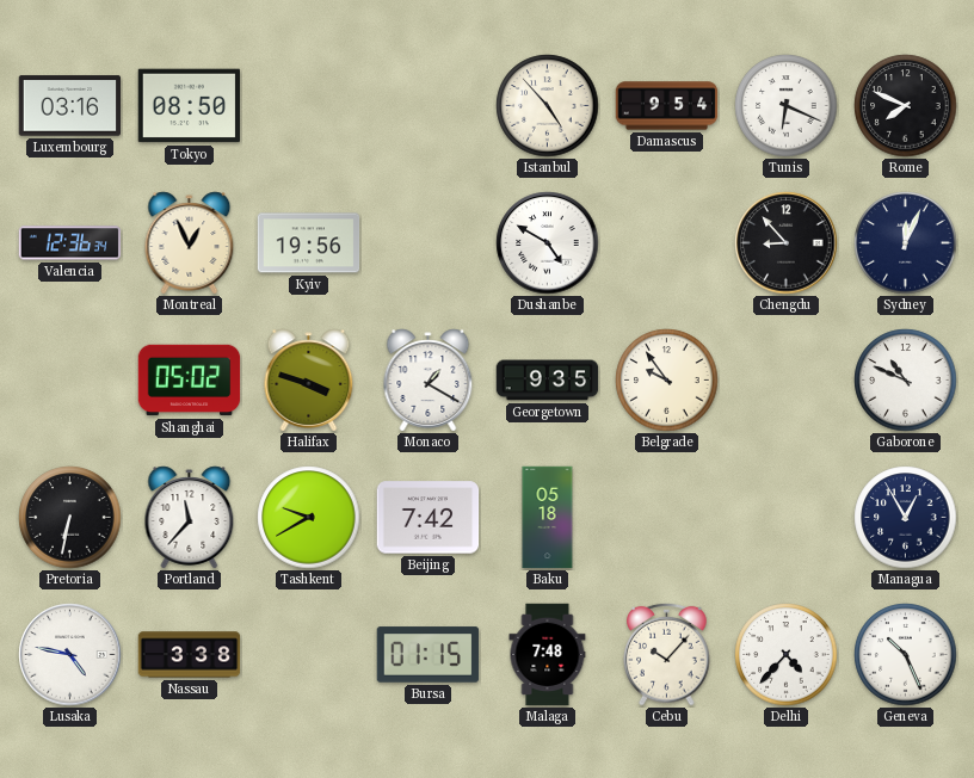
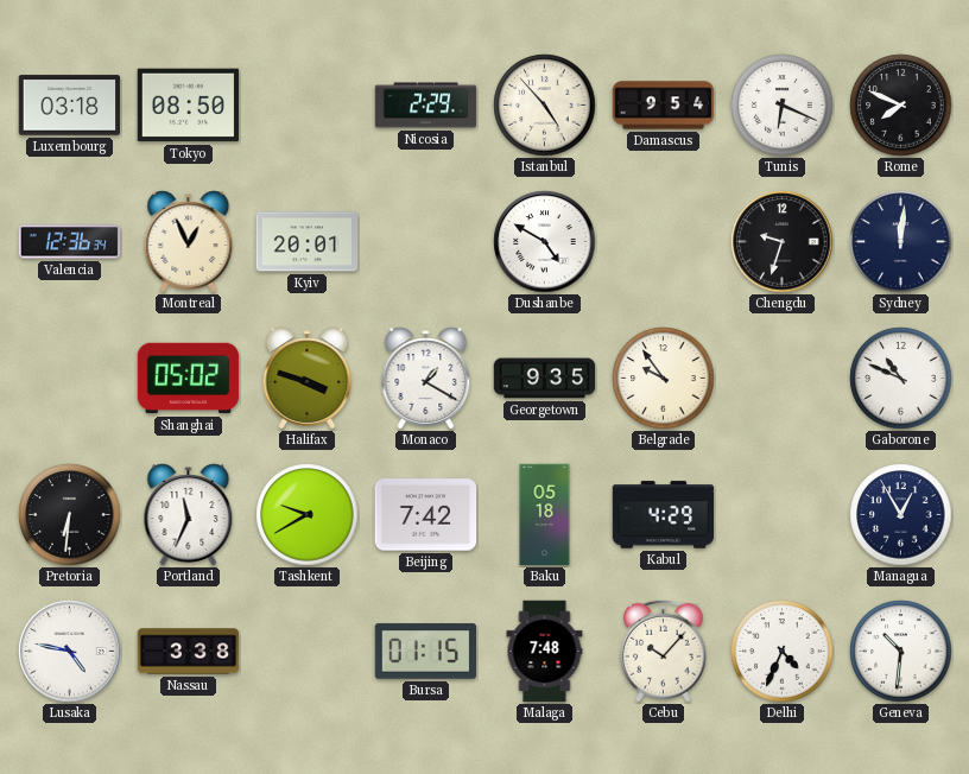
Luxembourg: 03:16 -> 03:18 (70, 106)
Nicosia: none -> 2:29 (426, 106)
Kyiv: 19:56 -> 20:01 (308, 242)
Chengdu: 8:53 -> 9:33 (783, 242)
Sydney: 12:04 -> 12:01 (901, 242)
Pretoria: 6:32 -> 6:31 (70, 515)
Portland: 11:37 -> 11:34 (189, 515)
Kabul: none -> 4:29 (664, 515)
Delhi: 4:37 -> 4:34 (783, 652)
Geneva: 10:26 -> 10:31 (901, 652)
